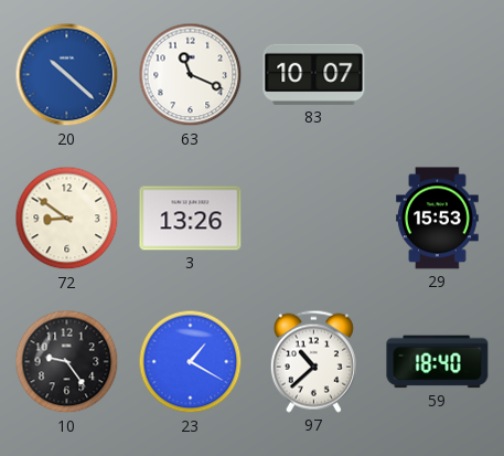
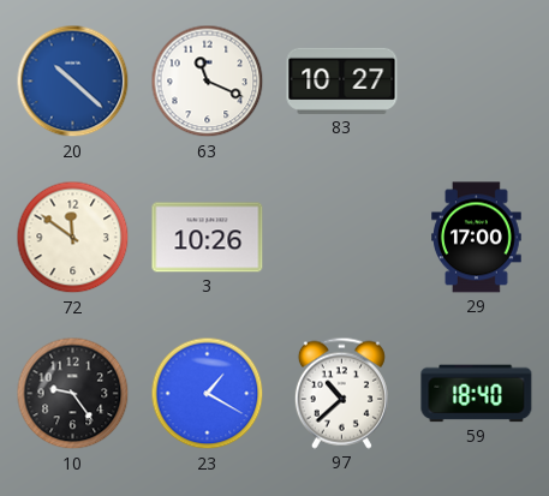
83: 10:07 -> 10:27 (342, 80)
72: 8:51 -> 11:51 (73, 238)
3: 13:26 -> 10:26 (208, 238)
29: 15:53 -> 17:00 (477, 238)
